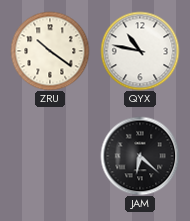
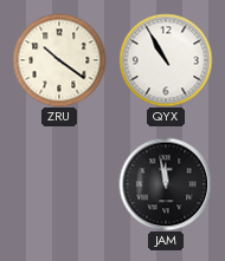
QYX: 10:47 -> 10:55 (166, 60)
JAM: 6:22 -> 11:58 (166, 184)
